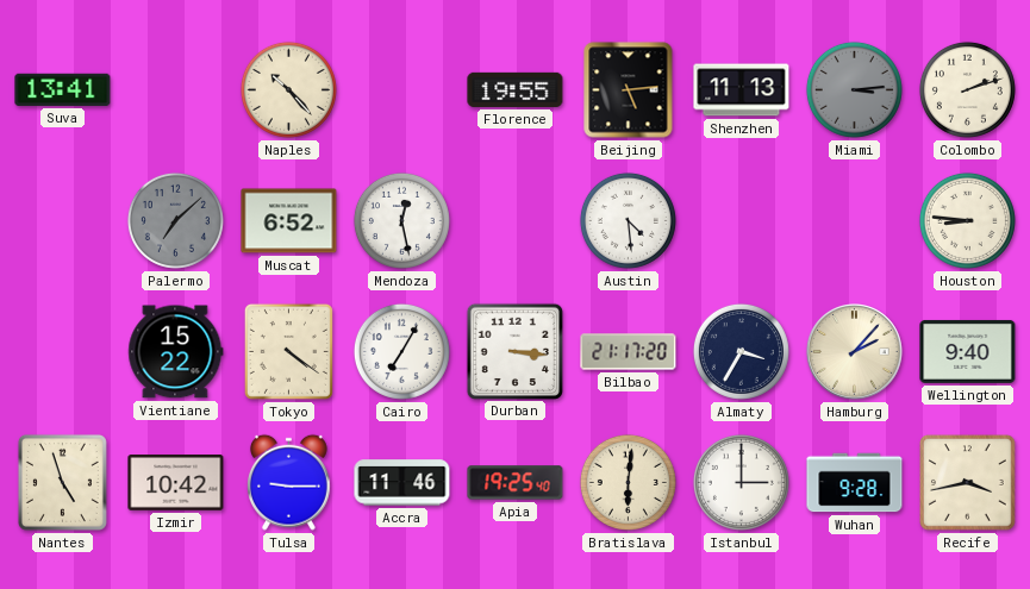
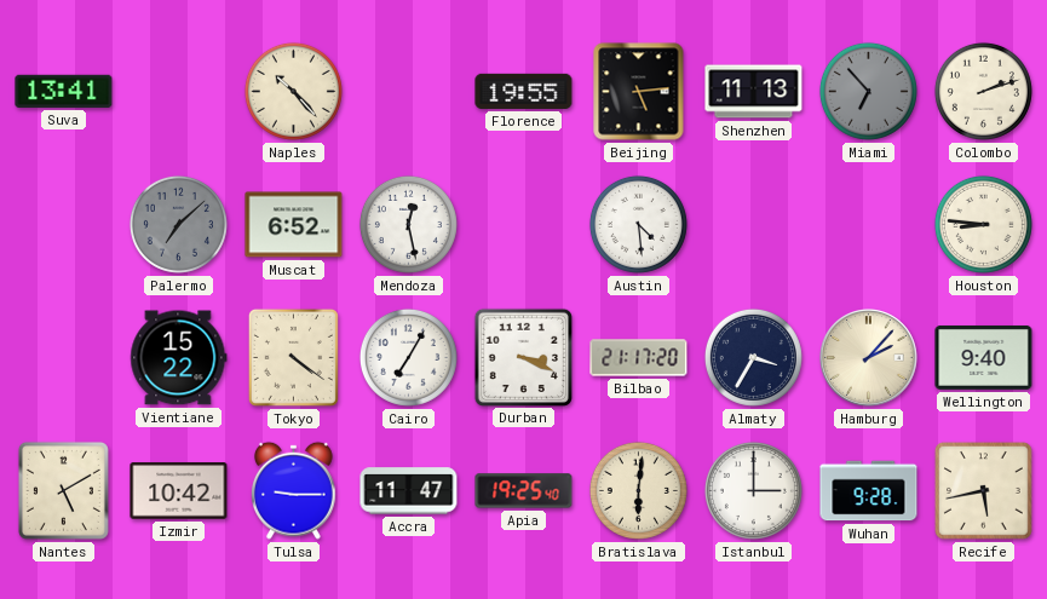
Miami: 3:14 -> 6:53 (868, 91)
Durban: 3:16 -> 3:19 (523, 357)
Nantes: 4:57 -> 5:10 (63, 490)
Accra: 11:46 -> 11:47 (409, 491)
Recife: 3:43 -> 5:43 (984, 491)
